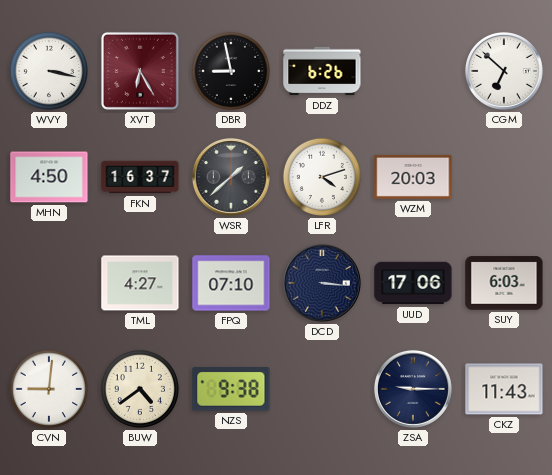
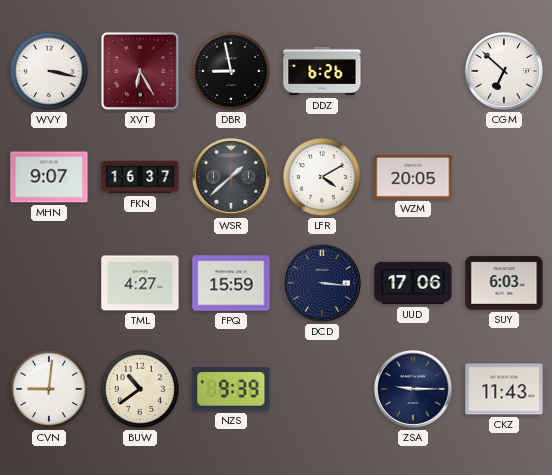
MHN: 4:50 -> 9:07 (49, 177)
LFR: 4:12 -> 4:10 (322, 177)
WZM: 20:03 -> 20:05 (413, 177)
FPQ: 07:10 -> 15:59 (231, 283)
BUW: 4:39 -> 10:39 (140, 389)
NZS: 9:38 -> 9:39 (231, 389)
